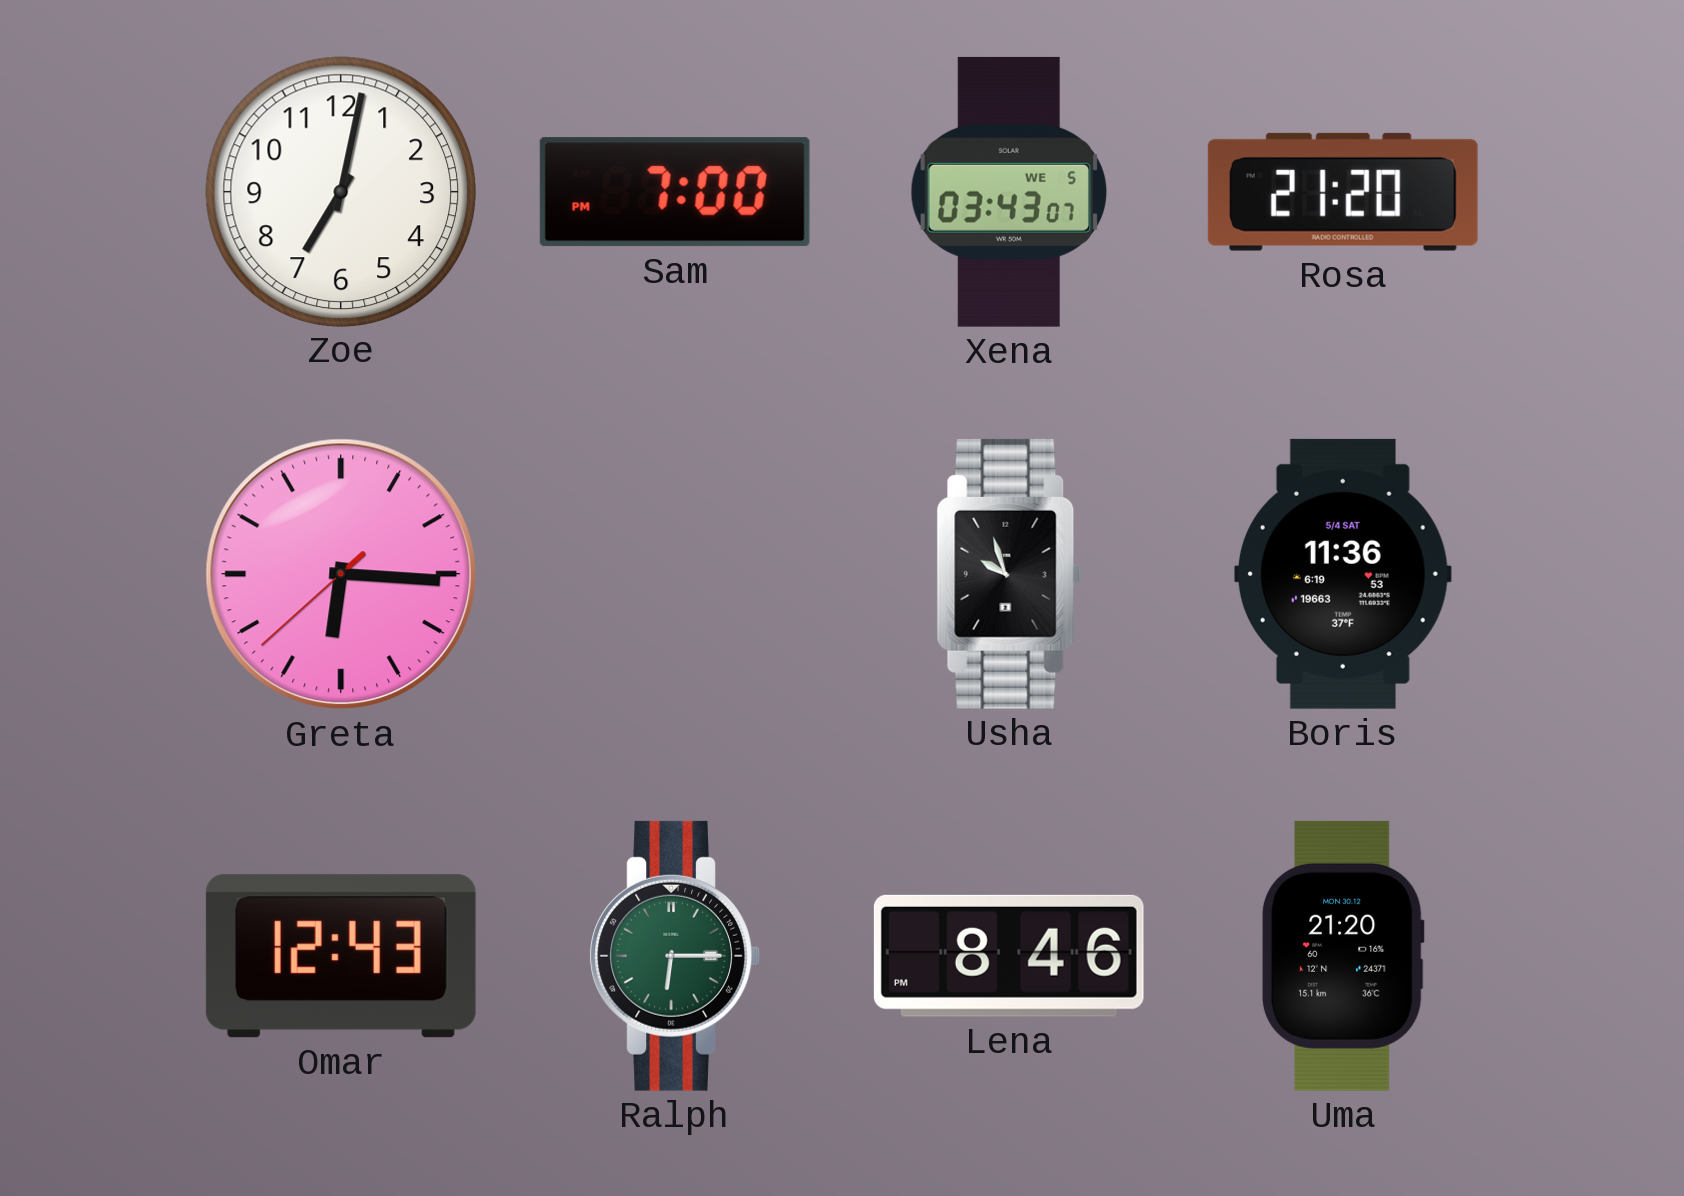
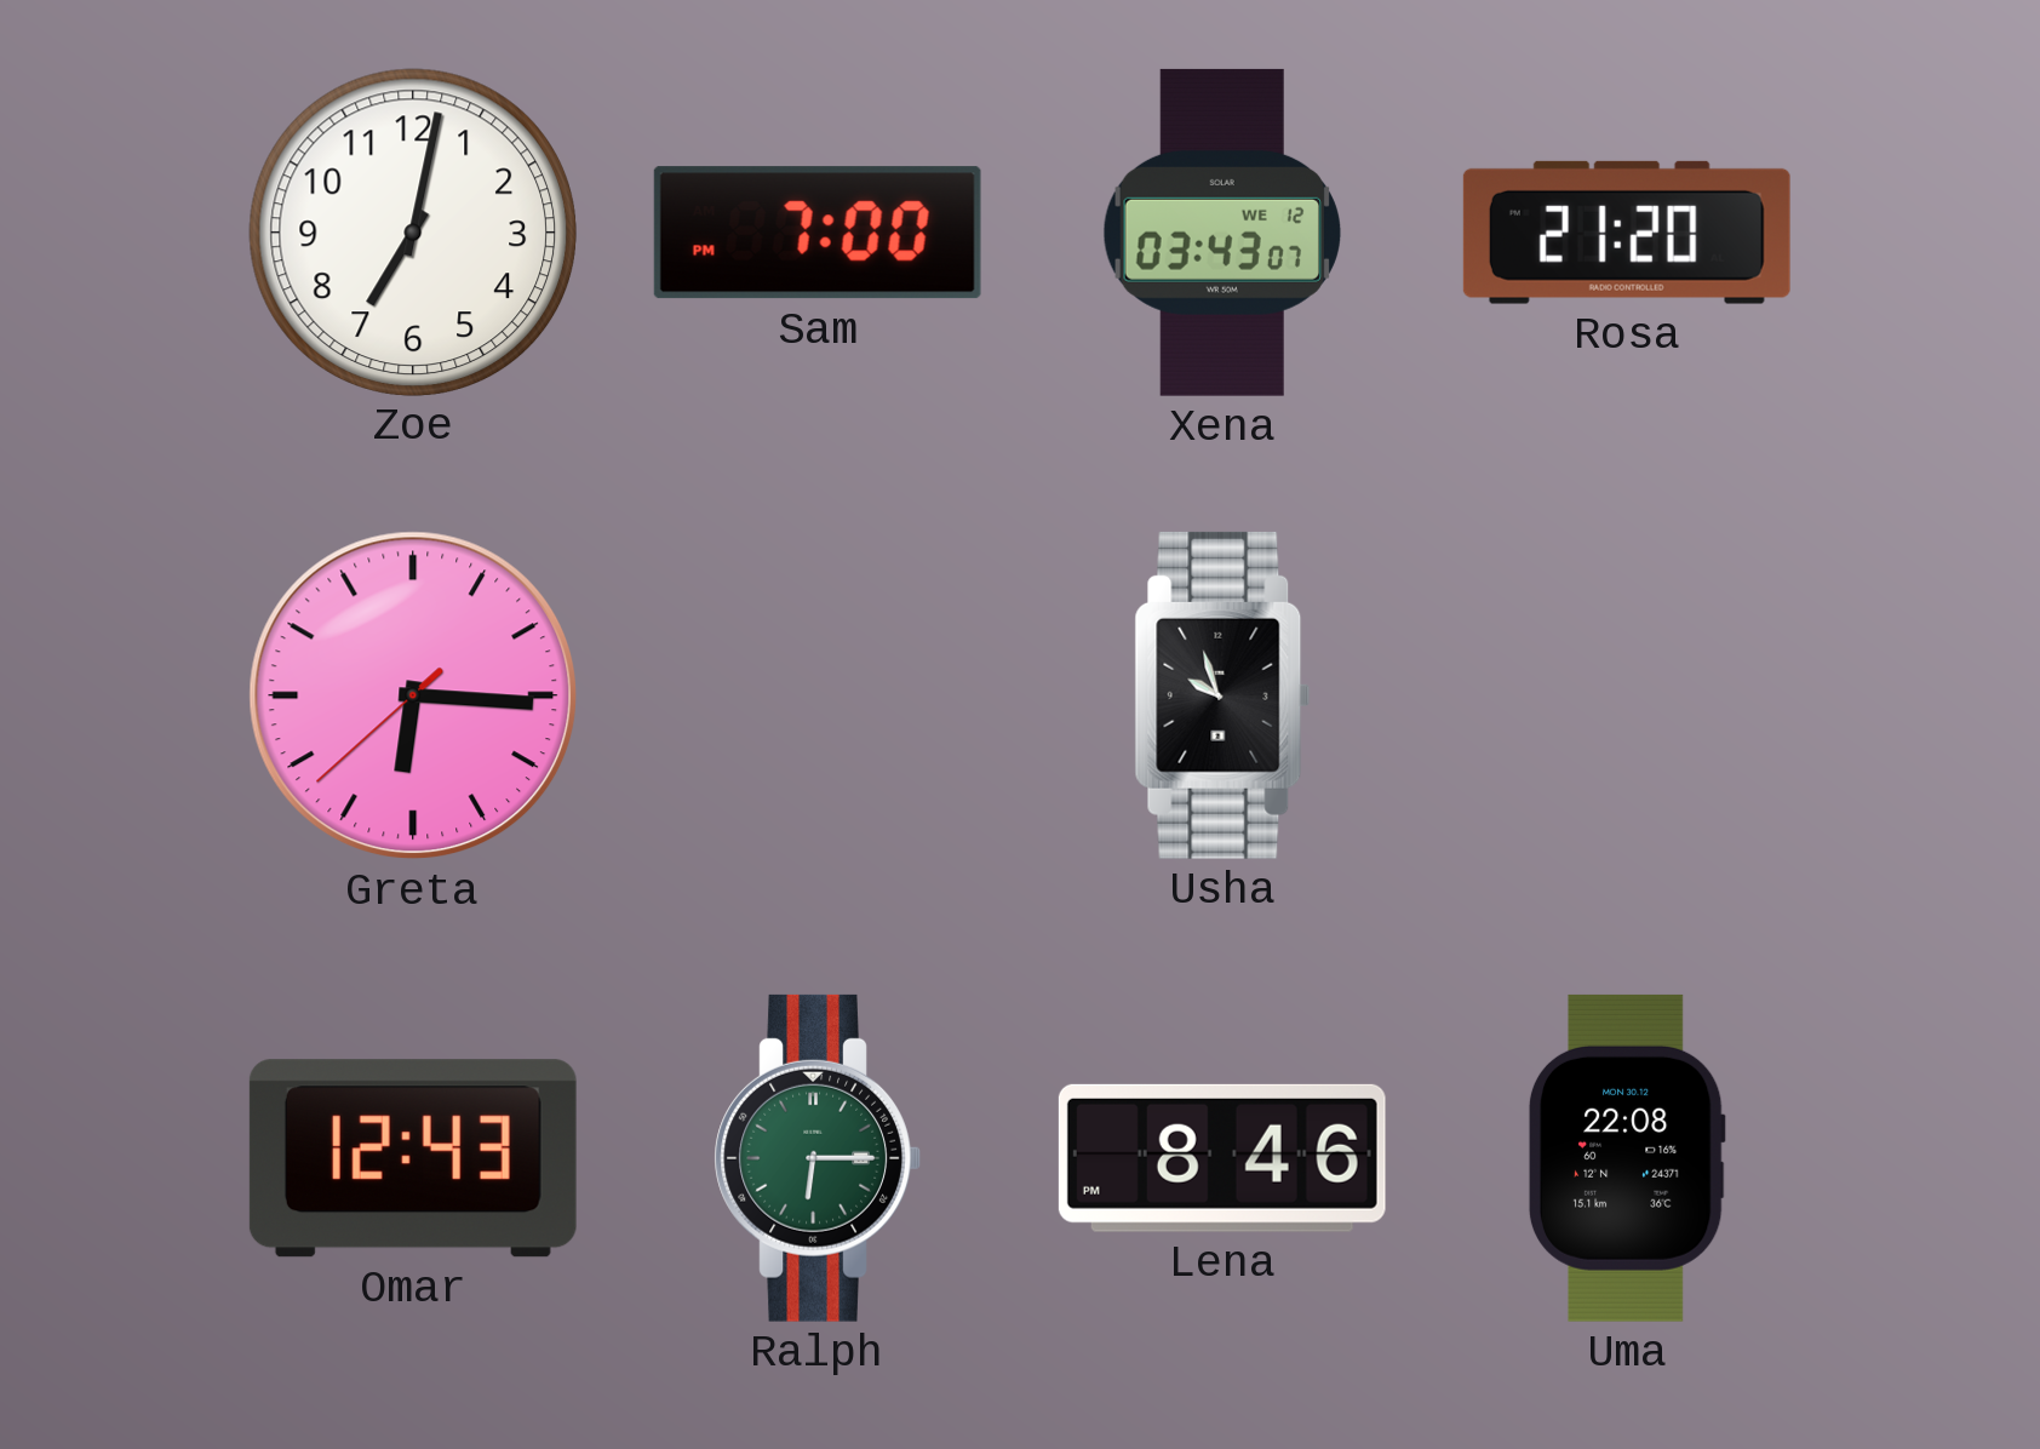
Xena date: WE 5 -> WE 12 (1222, 233)
Boris: 11:36 -> none (1343, 574)
Uma: 21:20 -> 22:08 (1627, 1158)
